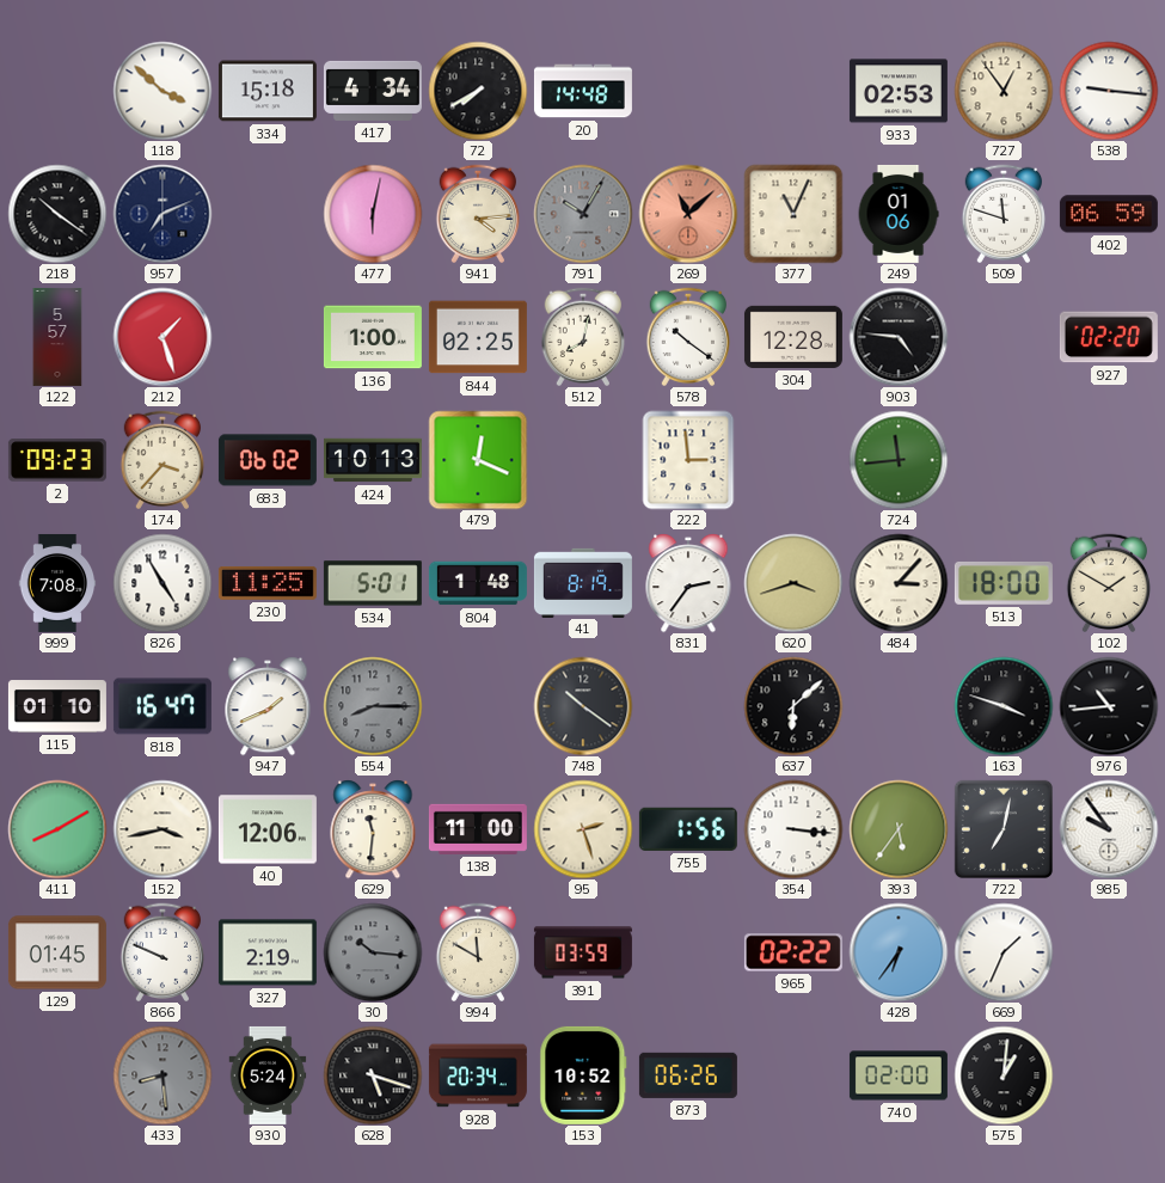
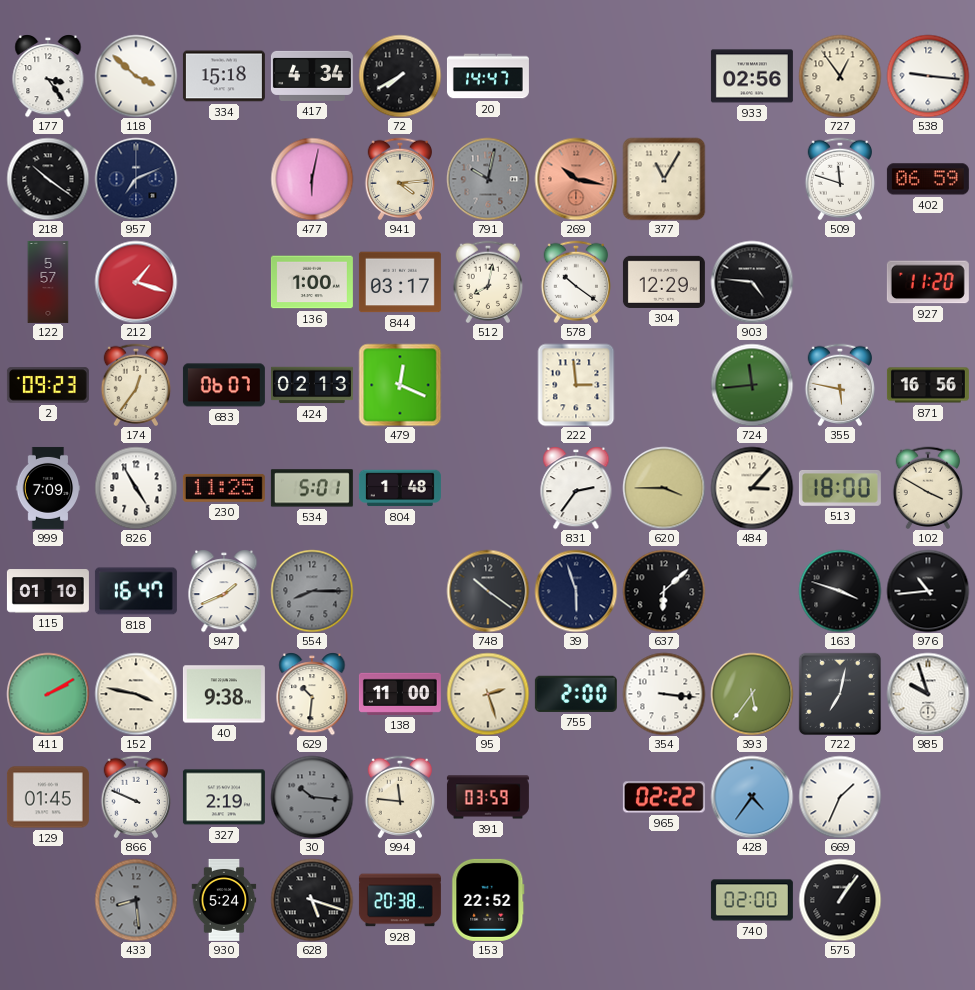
177: none -> 3:24 (48, 76)
20: 14:48 -> 14:47 (488, 76)
933: 02:53 -> 02:56 (752, 76)
791: 10:05 -> 10:02 (488, 179)
269: 11:08 -> 10:17 (576, 179)
377: 11:04 -> 11:05 (664, 179)
249: 01:06 -> none (899, 214)
212: 1:27 -> 1:18 (136, 282)
844: 02:25 -> 03:17 (400, 282)
304: 12:28 -> 12:29 (664, 282)
927: 02:20 -> 11:20 (928, 282)
174: 3:37 -> 12:36 (136, 384)
683: 06:02 -> 06:07 (224, 385)
424: 10:13 -> 02:13 (312, 385)
355: none -> 5:47 (840, 384)
871: none -> 16:56 (928, 385)
999: 7:08 -> 7:09 (48, 488)
41: 8:19 -> none (583, 582)
620: 3:42 -> 3:45 (664, 488)
102: 1:50 -> 3:50 (928, 487)
39: none -> 5:57 (576, 591)
411: 8:10 -> 2:10 (48, 694)
152: 3:43 -> 3:47 (136, 694)
40: 12:06 -> 9:38 (224, 694)
629: 11:31 -> 10:31 (312, 694)
755: 1:56 -> 2:00 (576, 694)
985: 9:54 -> 9:57 (928, 694)
994: 11:50 -> 11:46 (400, 796)
428: 6:36 -> 4:36 (752, 797)
928: 20:34 -> 20:38 (400, 900)
153: 10:52 -> 22:52 (488, 900)
873: 06:26 -> none (688, 1075)
575: 1:01 -> 1:06 (840, 900)
